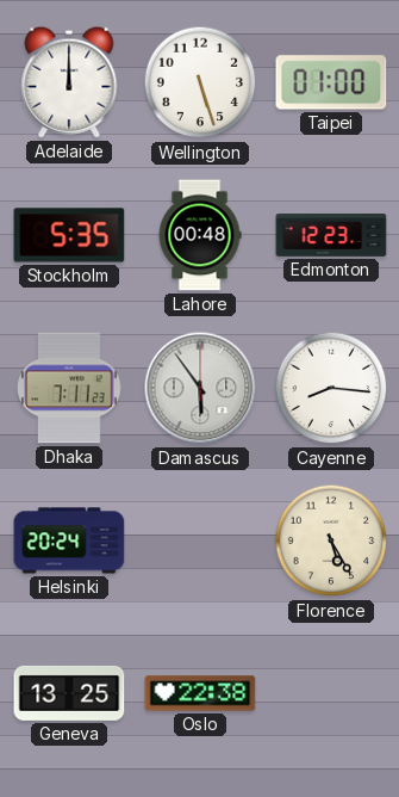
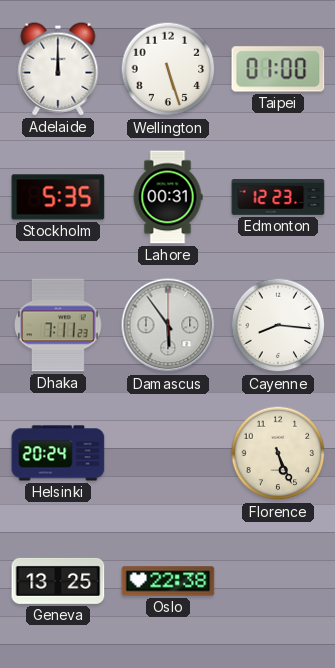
Lahore: 00:48 -> 00:31 (168, 197)
Florence: 5:25 -> 5:26 (278, 453)
